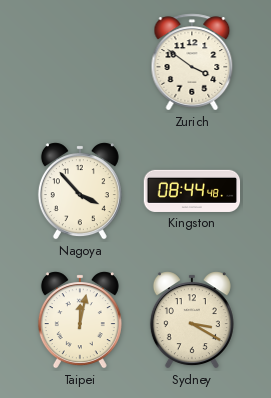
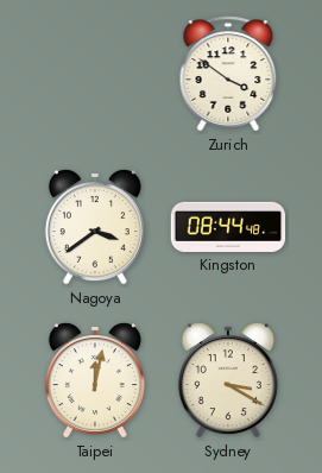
Nagoya: 3:53 -> 3:39 (95, 227)
